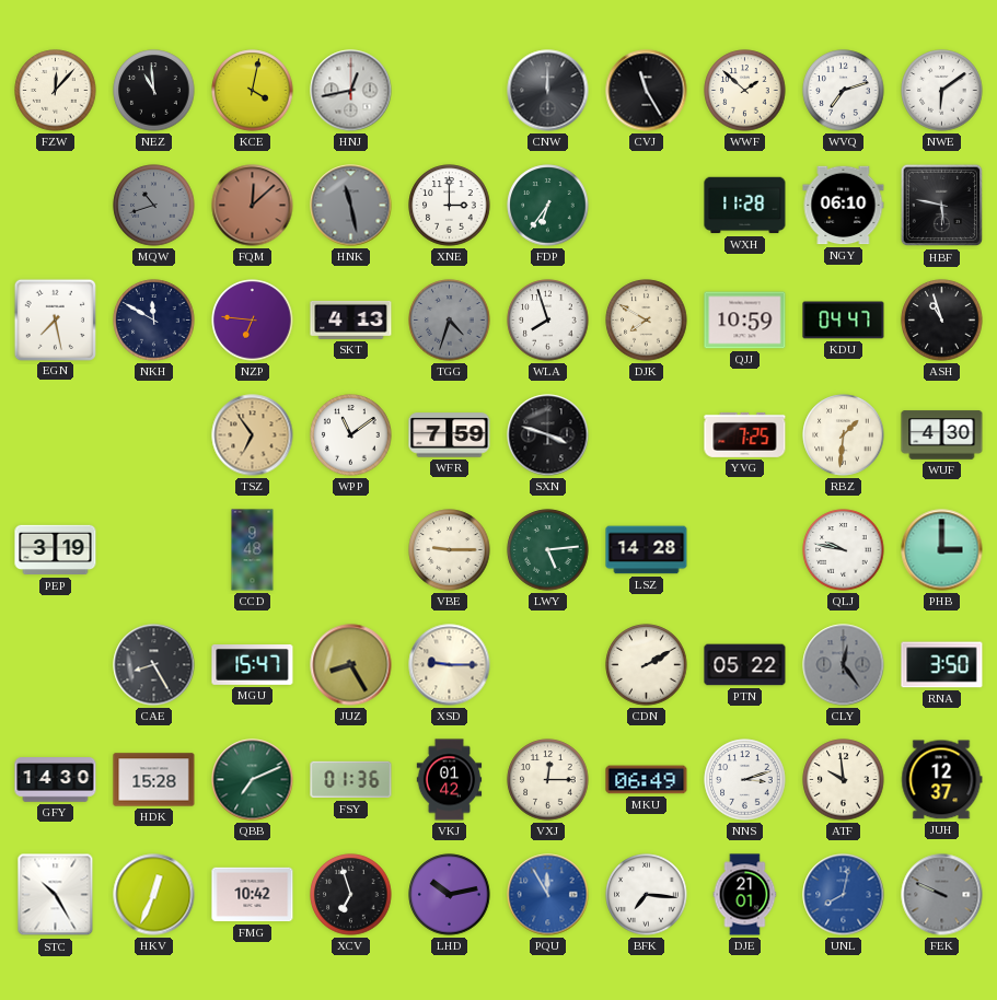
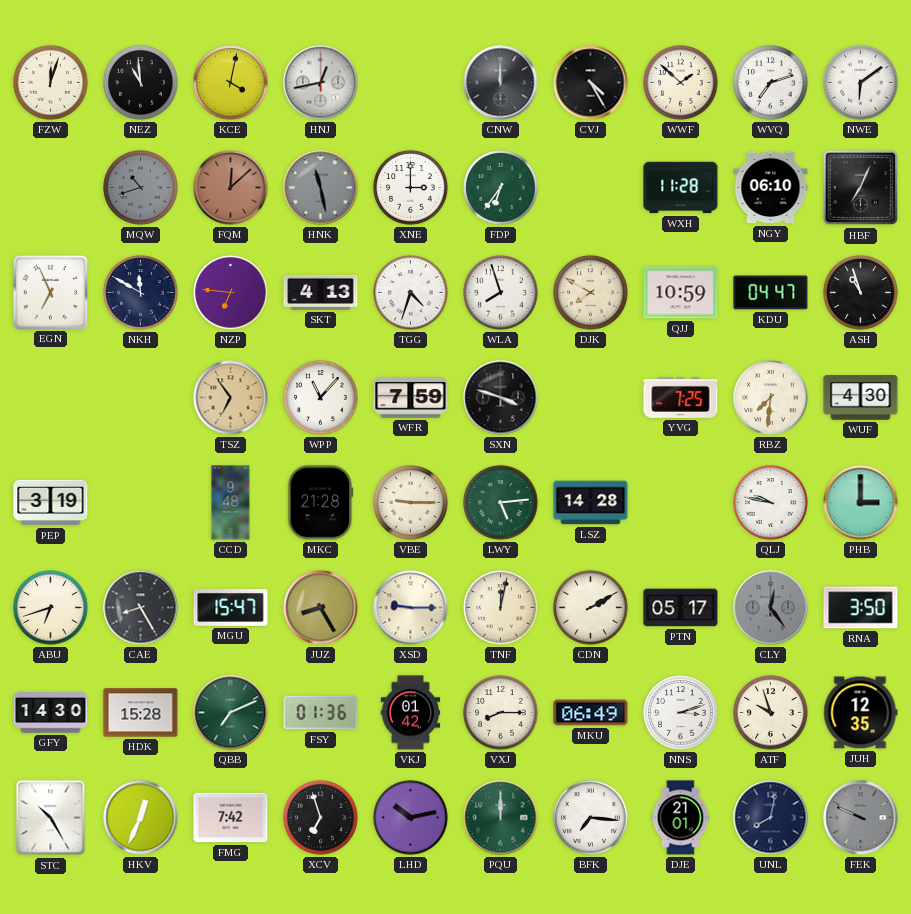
FZW: 12:07 -> 12:03 (51, 83)
CVJ: 11:25 -> 4:25 (591, 83)
HBF: 5:47 -> 7:04 (861, 188)
EGN: 7:28 -> 6:56 (50, 292)
TGG dial: grey -> white (411, 293)
WPP: 11:09 -> 11:07 (321, 398)
RBZ: 1:31 -> 7:31 (771, 398)
MKC: none -> 21:28 (320, 503)
ABU: none -> 6:42 (51, 608)
TNF: none -> 12:02 (501, 608)
PTN: 05:22 -> 05:17 (681, 608)
VXJ: 12:15 -> 8:15 (501, 713)
ATF: 9:59 -> 9:57 (771, 713)
JUH: 12:37 -> 12:35 (861, 713)
FMG: 10:42 -> 7:42 (231, 818)
PQU: 11:55 -> 12:00 (501, 818)
PQU dial: blue -> green (501, 818)
UNL dial: blue -> navy (771, 818)
